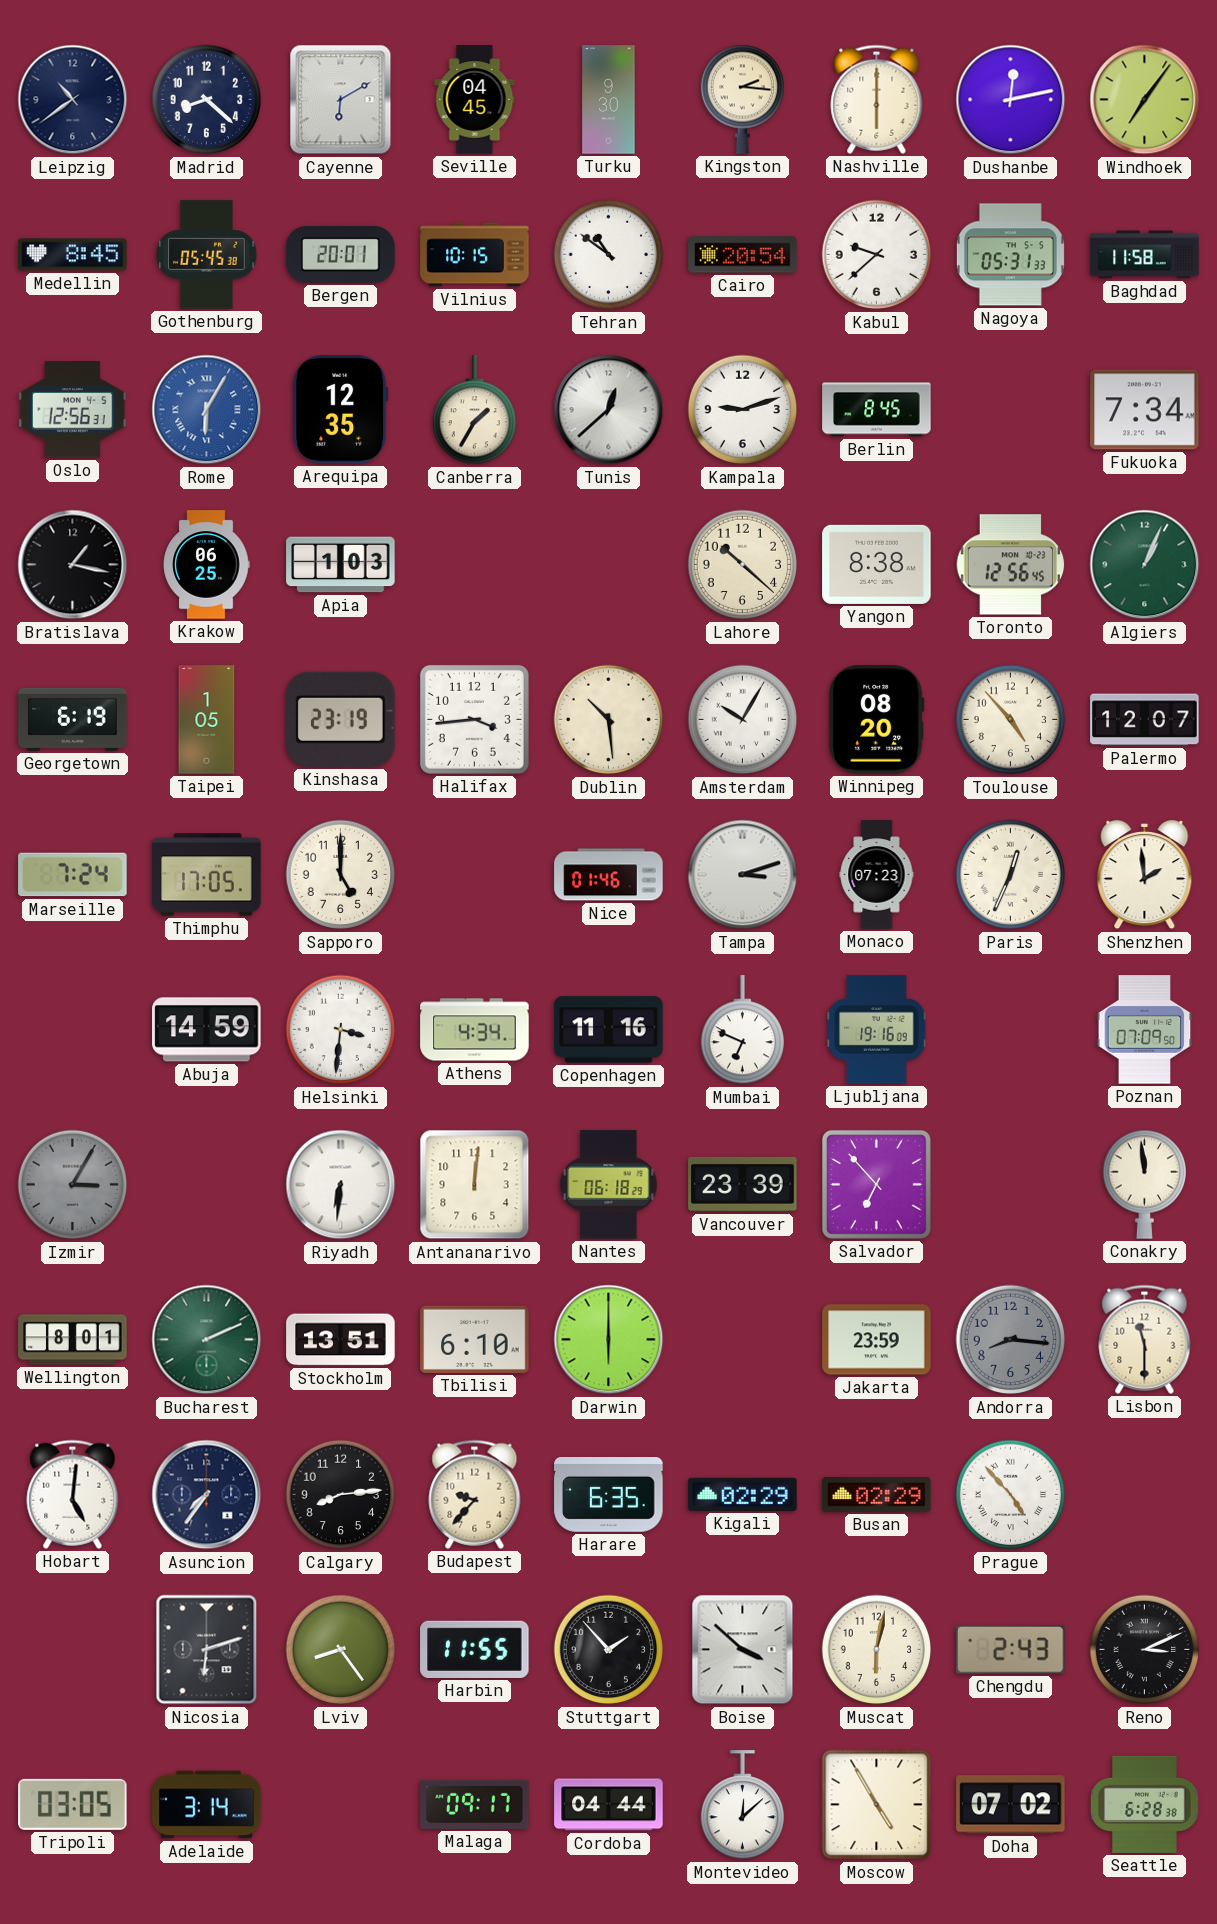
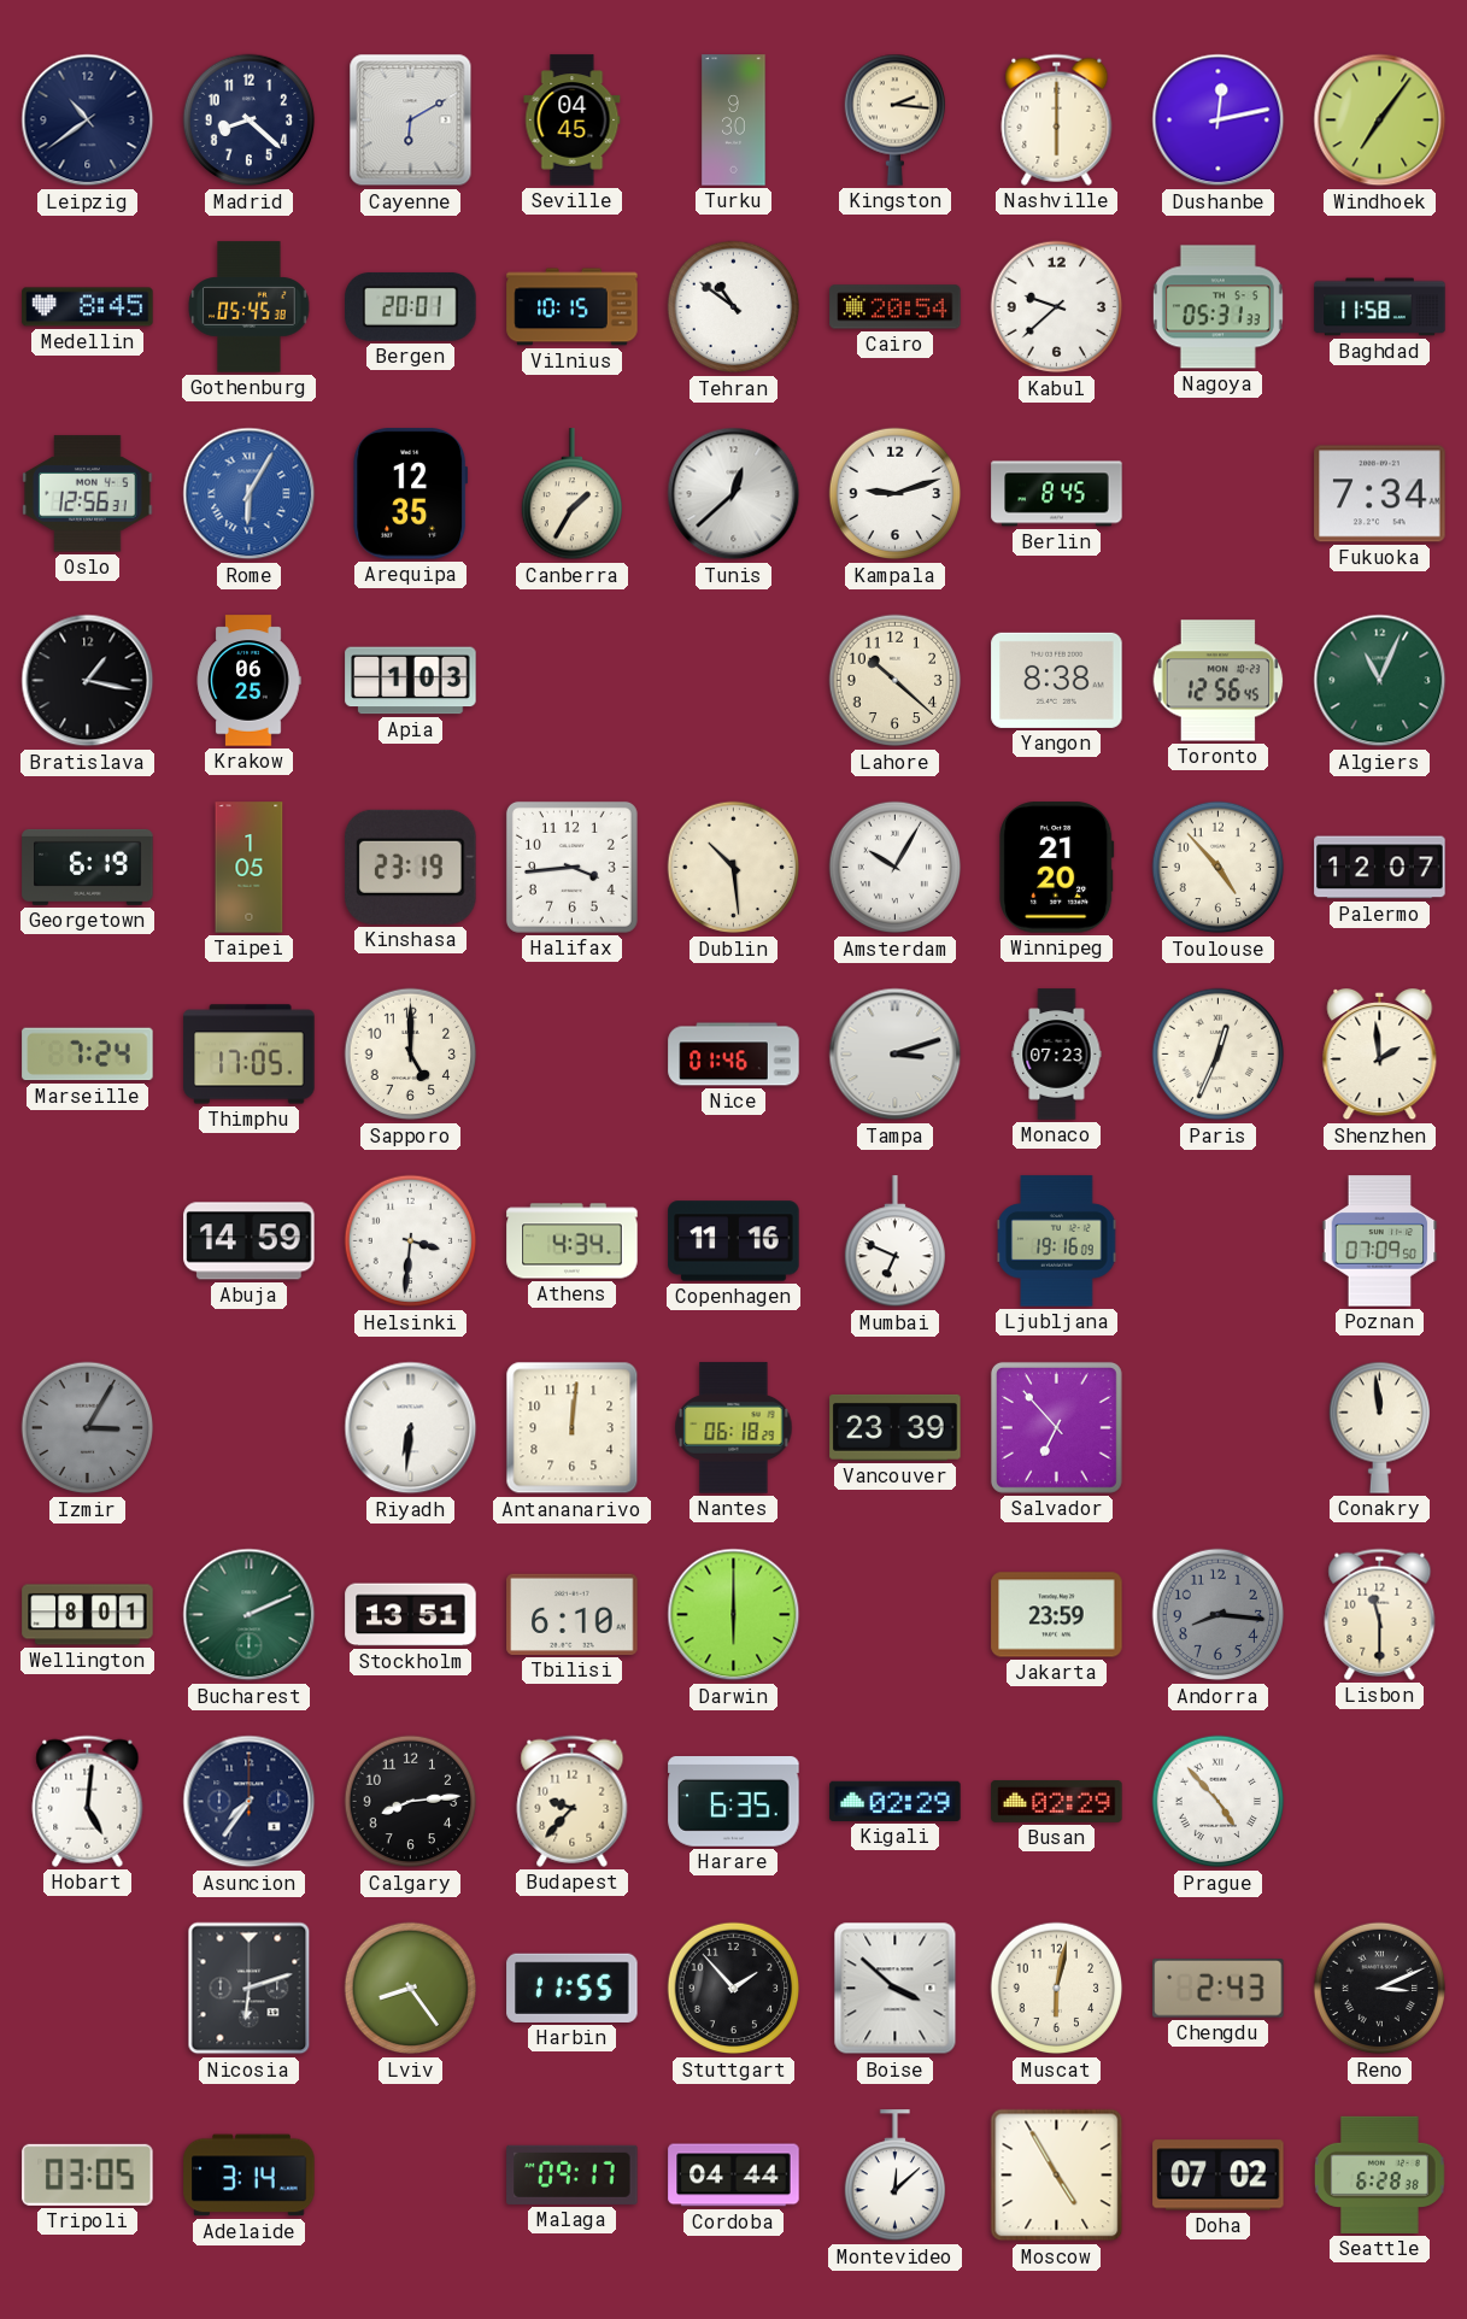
Algiers: 1:04 -> 11:04 (1380, 681)
Winnipeg: 08:20 -> 21:20 (1057, 868)
